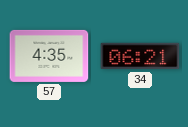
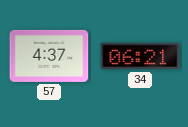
57: 4:35 -> 4:37 (49, 56)
